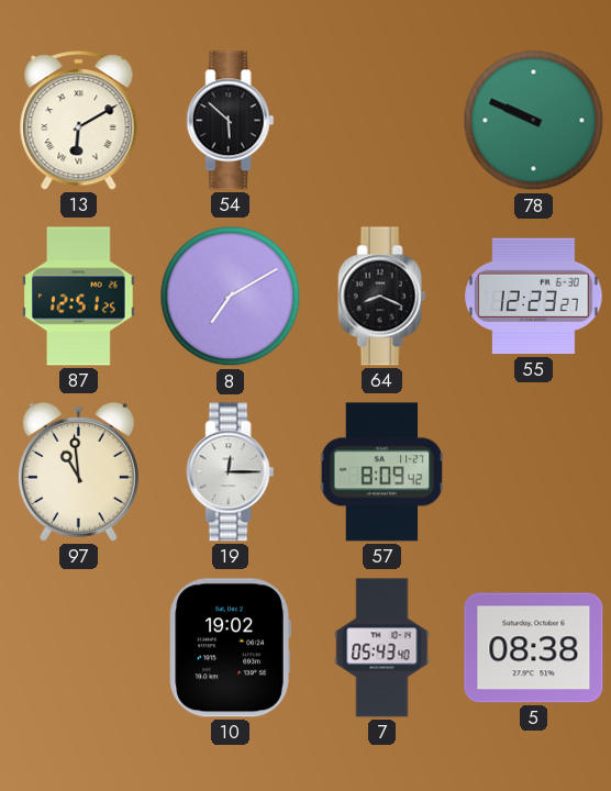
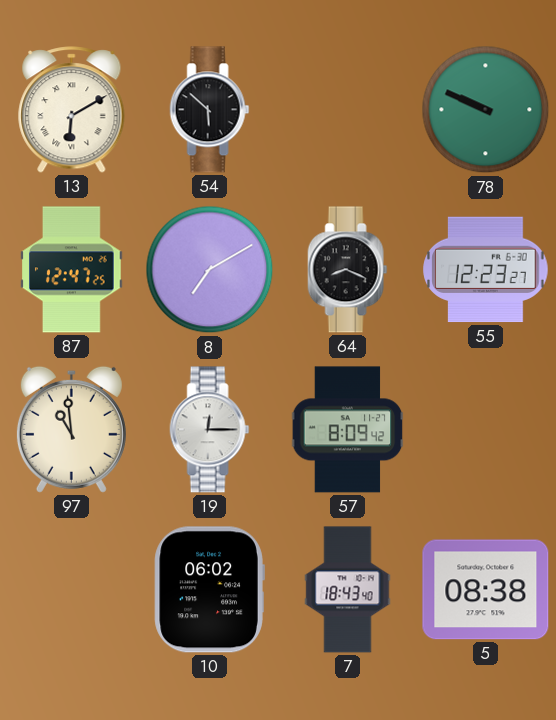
87: 12:51 -> 12:47 (72, 270)
10: 19:02 -> 06:02 (209, 590)
7: 05:43 -> 18:43 (348, 590)
